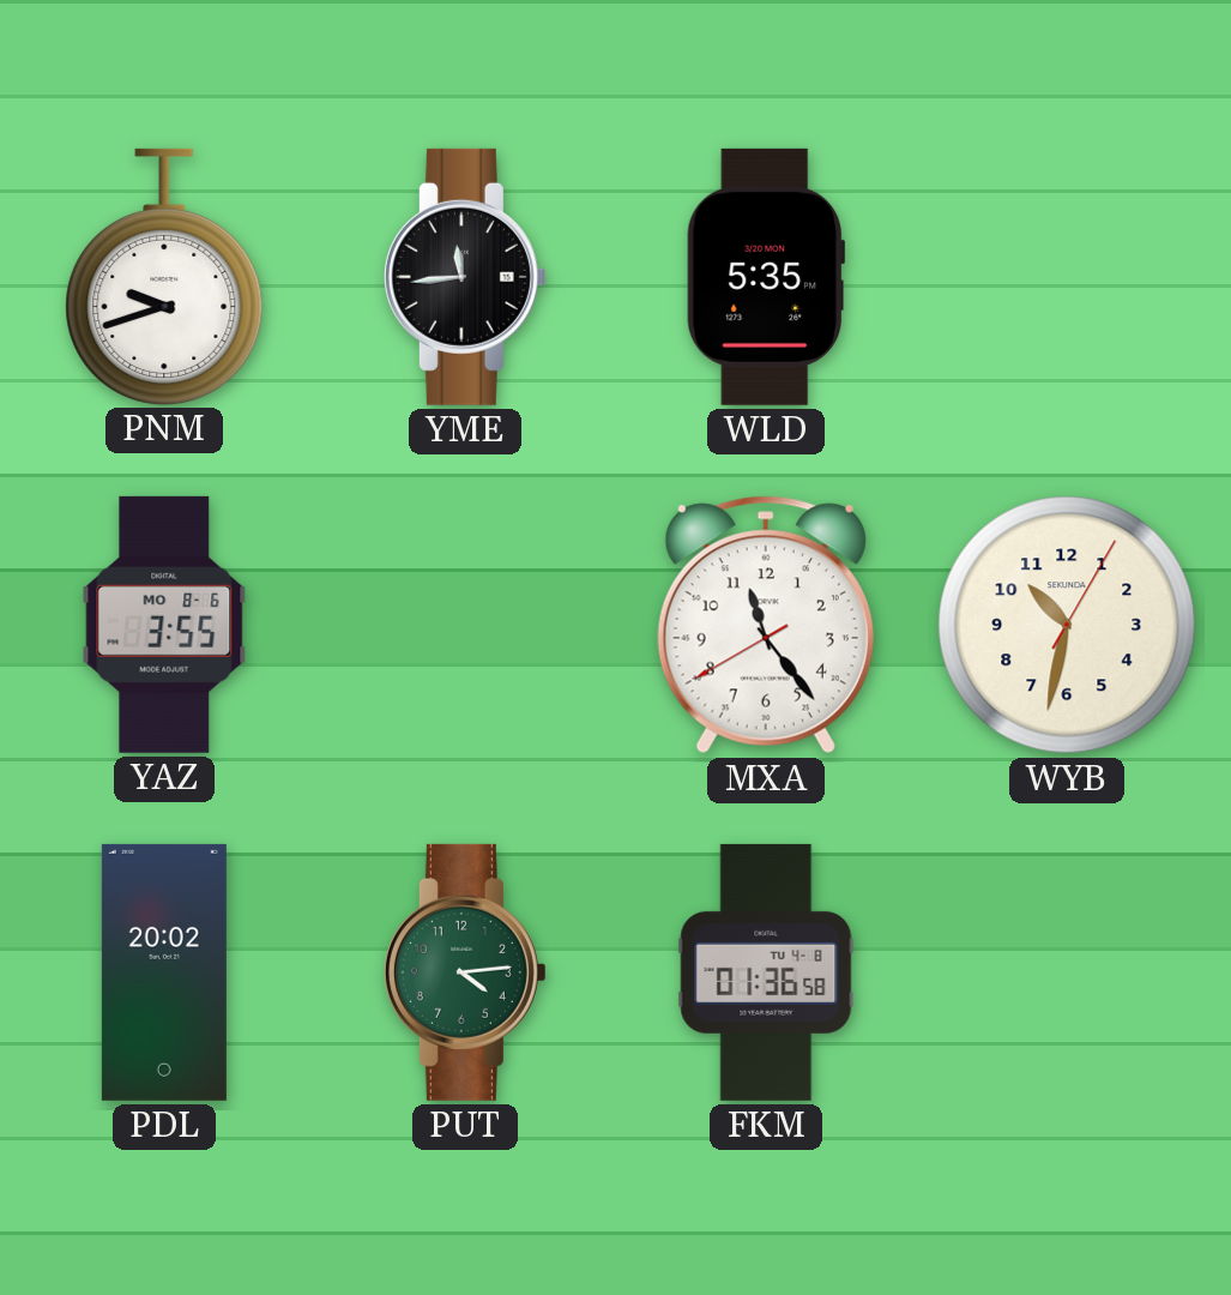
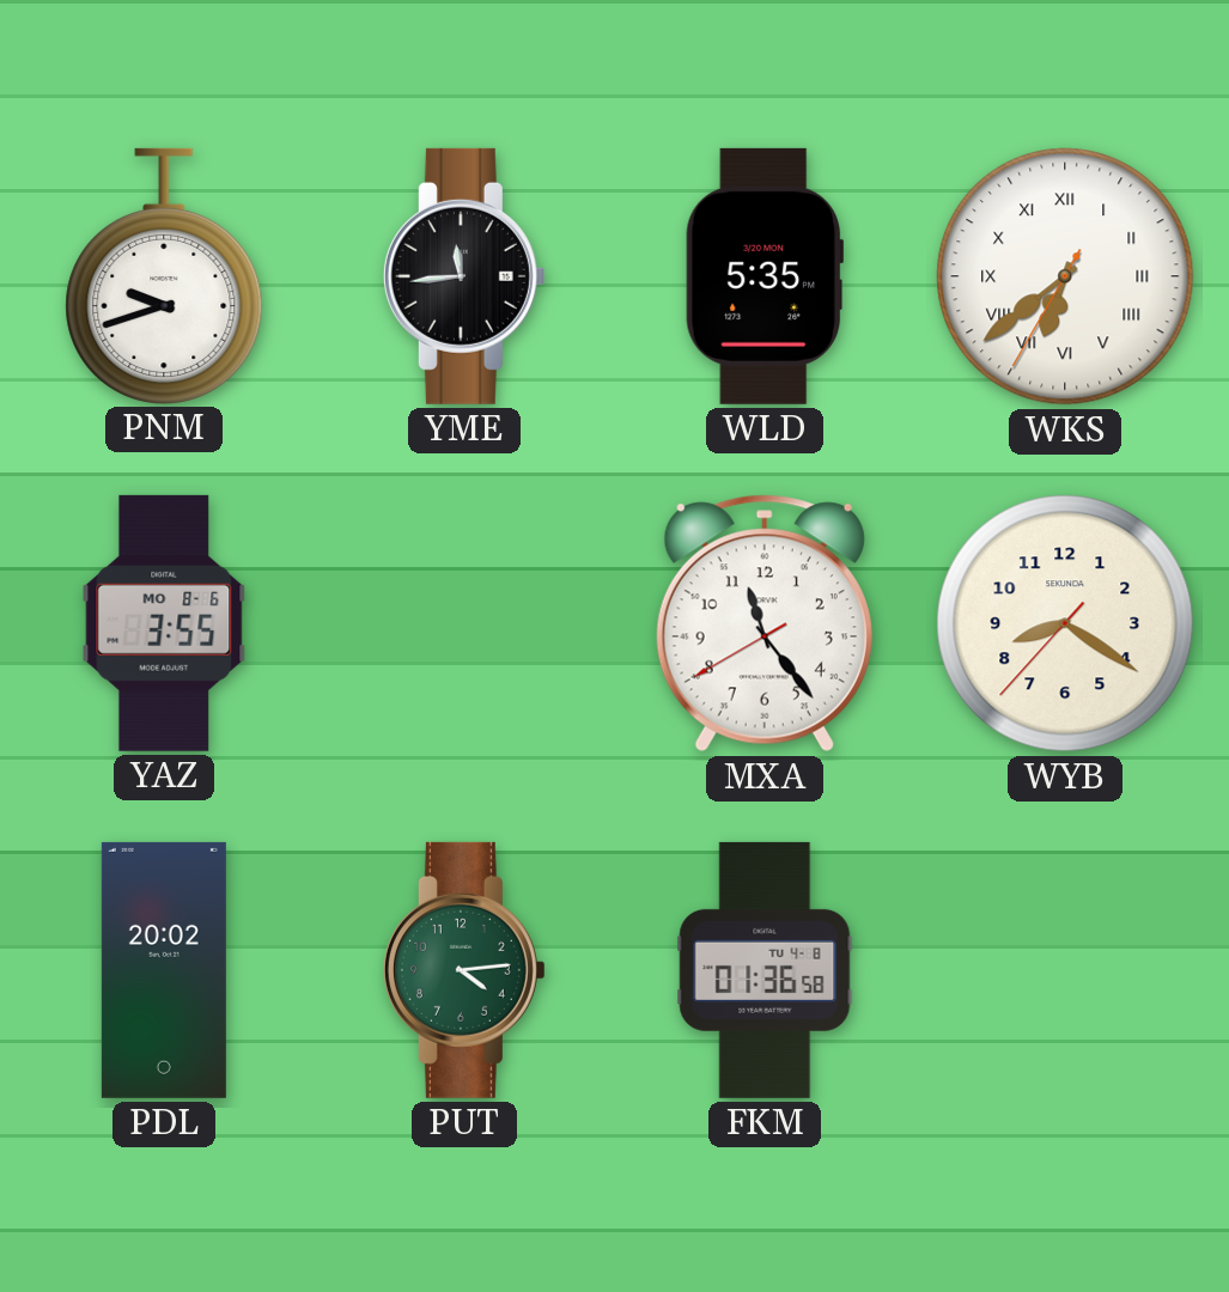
WKS: none -> 6:38 (1065, 276)
WYB: 10:32 -> 8:20 (1065, 623)
